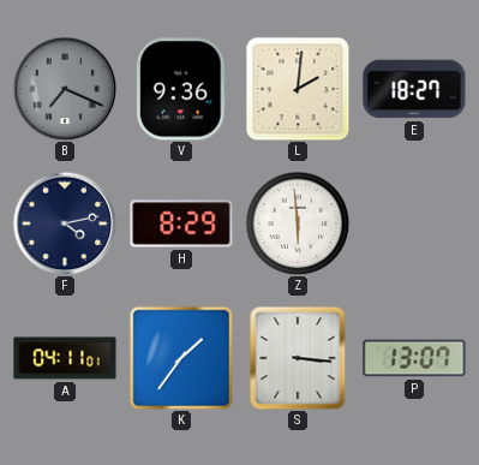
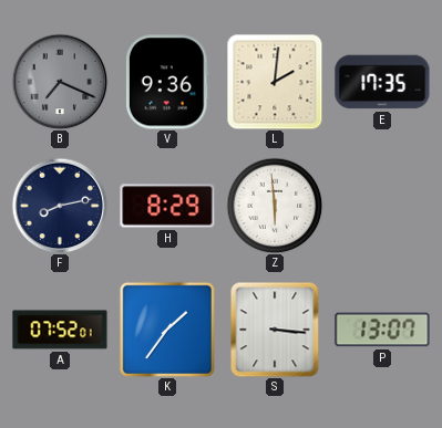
E: 18:27 -> 17:35 (382, 82)
F: 4:13 -> 8:13 (60, 206)
A: 04:11 -> 07:52 (60, 330)
